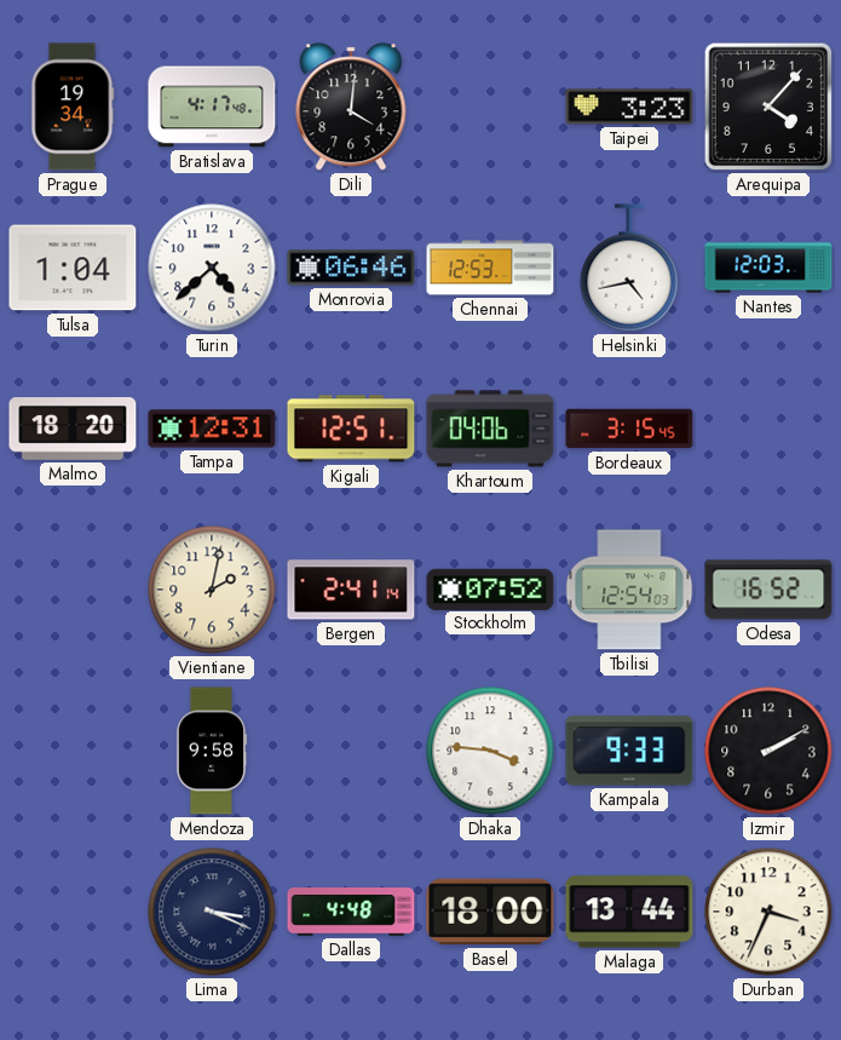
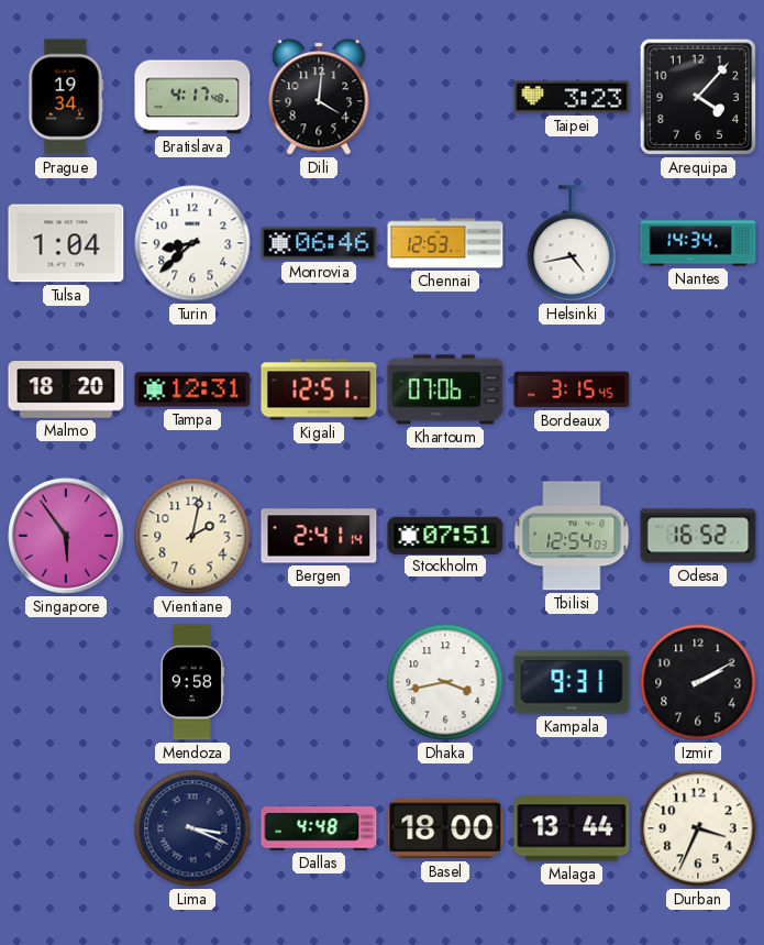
Turin: 4:38 -> 8:38 (192, 243)
Nantes: 12:03 -> 14:34 (698, 243)
Khartoum: 04:06 -> 07:06 (445, 389)
Singapore: none -> 5:54 (66, 536)
Stockholm: 07:52 -> 07:51 (445, 535)
Dhaka: 3:46 -> 3:43 (445, 682)
Kampala: 9:33 -> 9:31 (572, 682)
